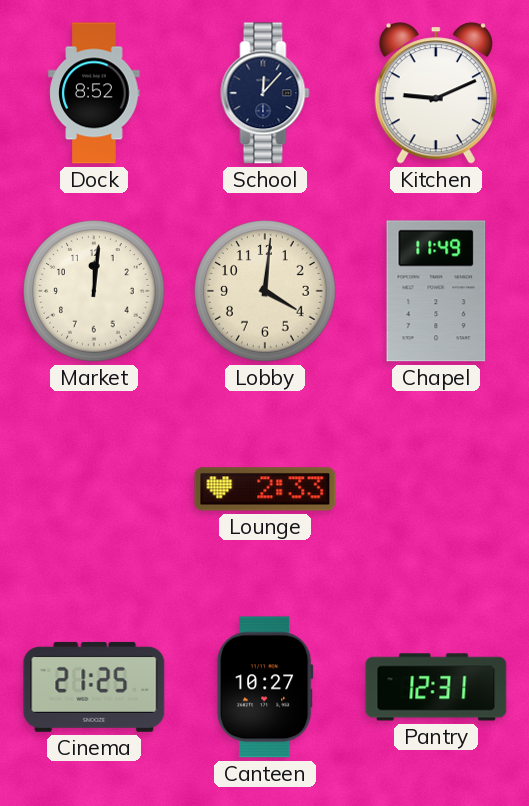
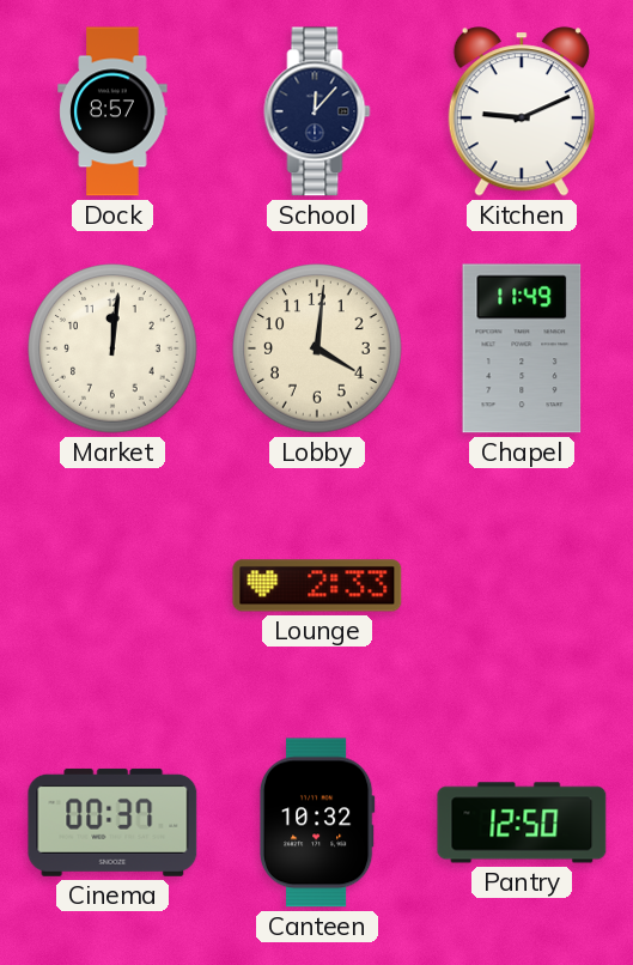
Dock: 8:52 -> 8:57 (112, 111)
Cinema: 21:25 -> 00:37 (112, 823)
Canteen: 10:27 -> 10:32 (317, 823)
Pantry: 12:31 -> 12:50 (522, 823)
